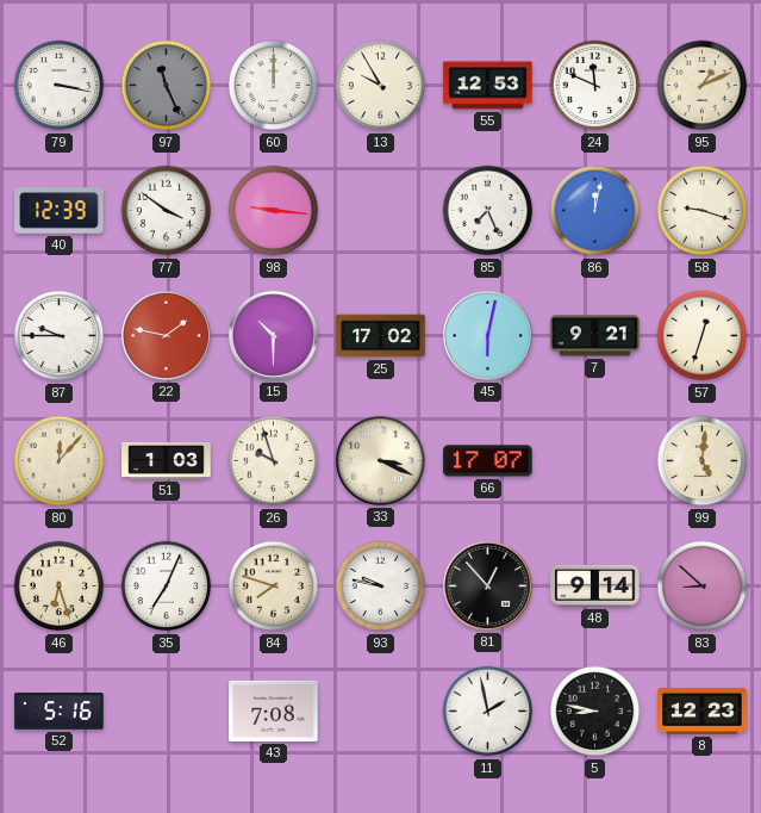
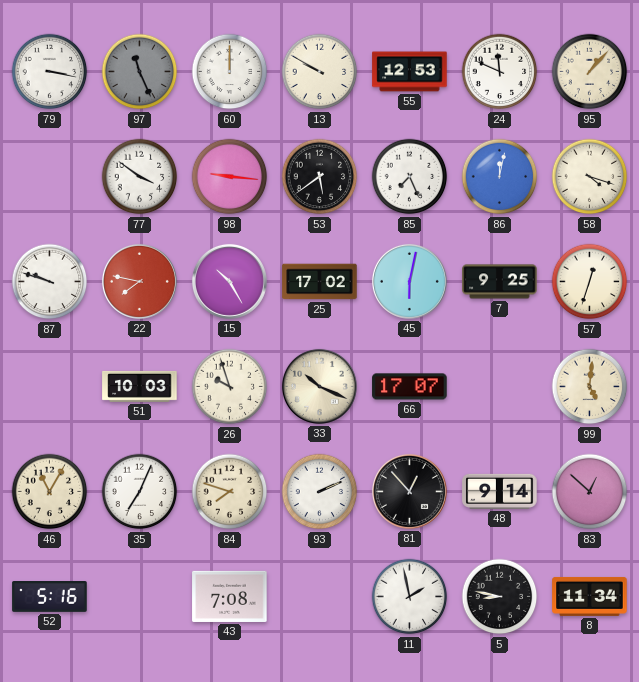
13: 9:55 -> 9:50 (320, 72)
95: 1:11 -> 1:07 (590, 72)
40: 12:39 -> none (60, 211)
53: none -> 5:39 (320, 177)
58: 9:18 -> 4:18 (590, 177)
87: 9:45 -> 9:48 (50, 282)
22: 1:47 -> 7:47 (139, 281)
15: 10:30 -> 10:25 (229, 281)
7: 9:21 -> 9:25 (500, 282)
80: 12:07 -> none (60, 461)
51: 1:03 -> 10:03 (140, 386)
33: 3:19 -> 10:19 (319, 386)
46: 6:27 -> 11:05 (50, 492)
93: 9:47 -> 2:11 (320, 492)
83: 8:52 -> 12:52 (590, 492)
8: 12:23 -> 11:34 (590, 596)
